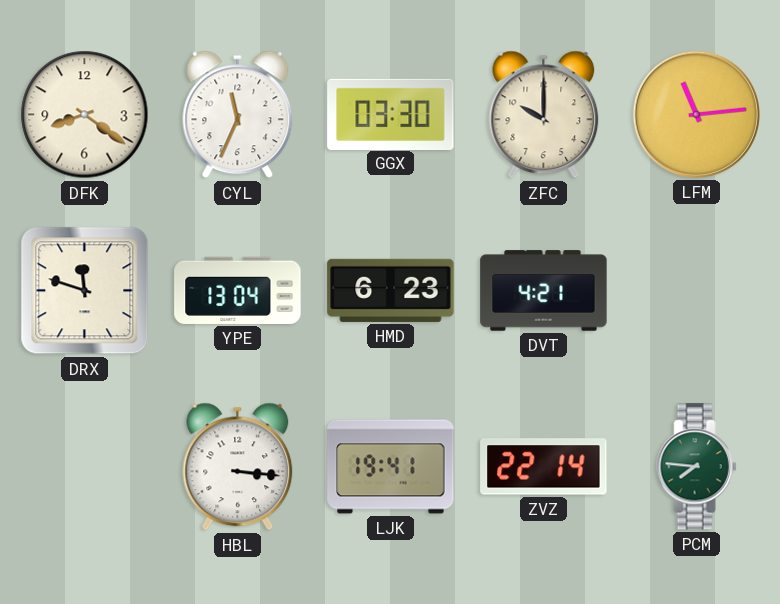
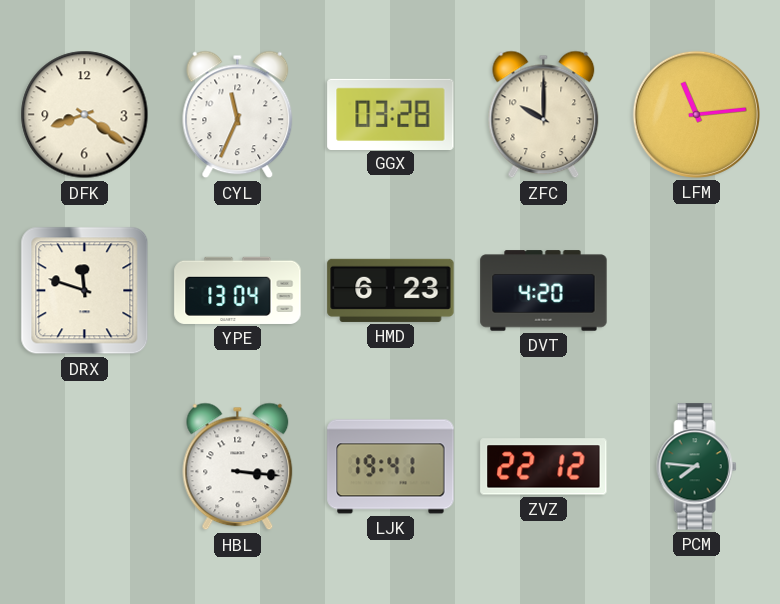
GGX: 03:30 -> 03:28 (391, 114)
DVT: 4:21 -> 4:20 (544, 291)
ZVZ: 22:14 -> 22:12 (544, 467)
